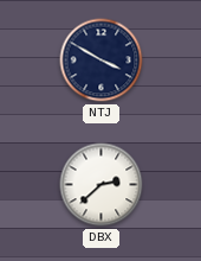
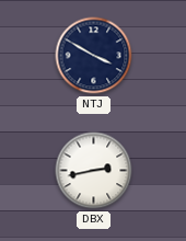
DBX: 2:38 -> 2:43 (94, 171)
